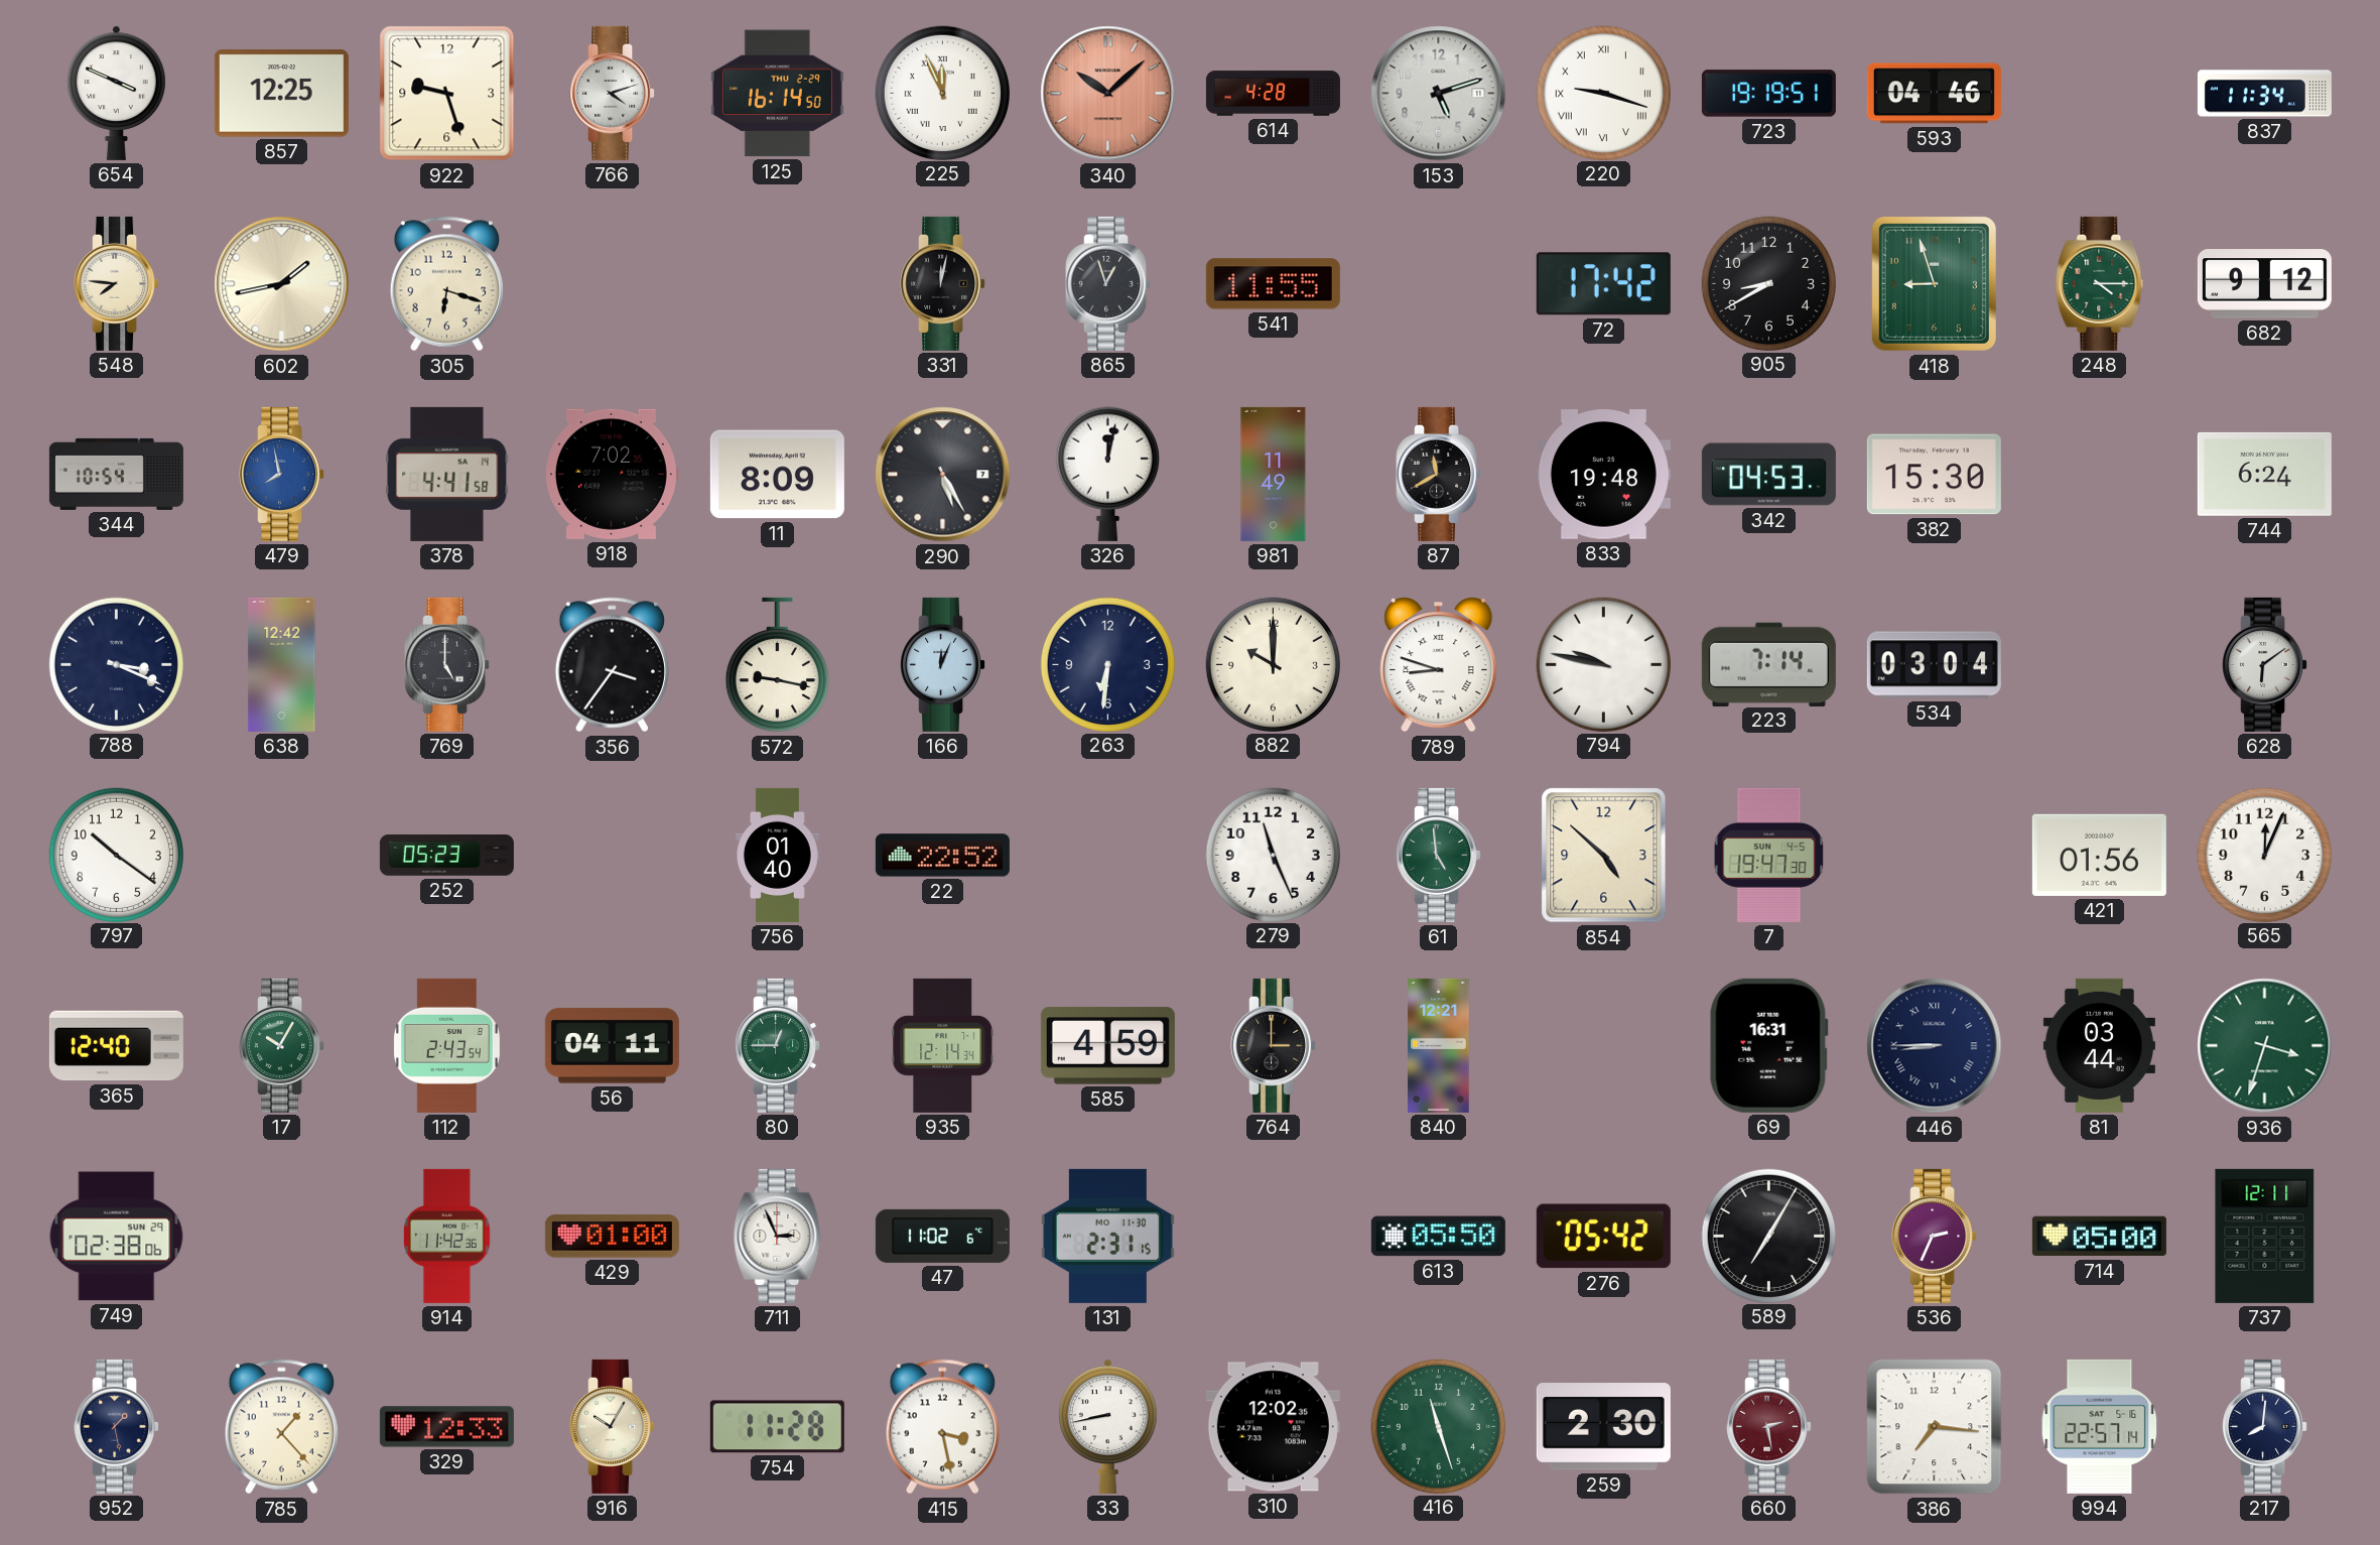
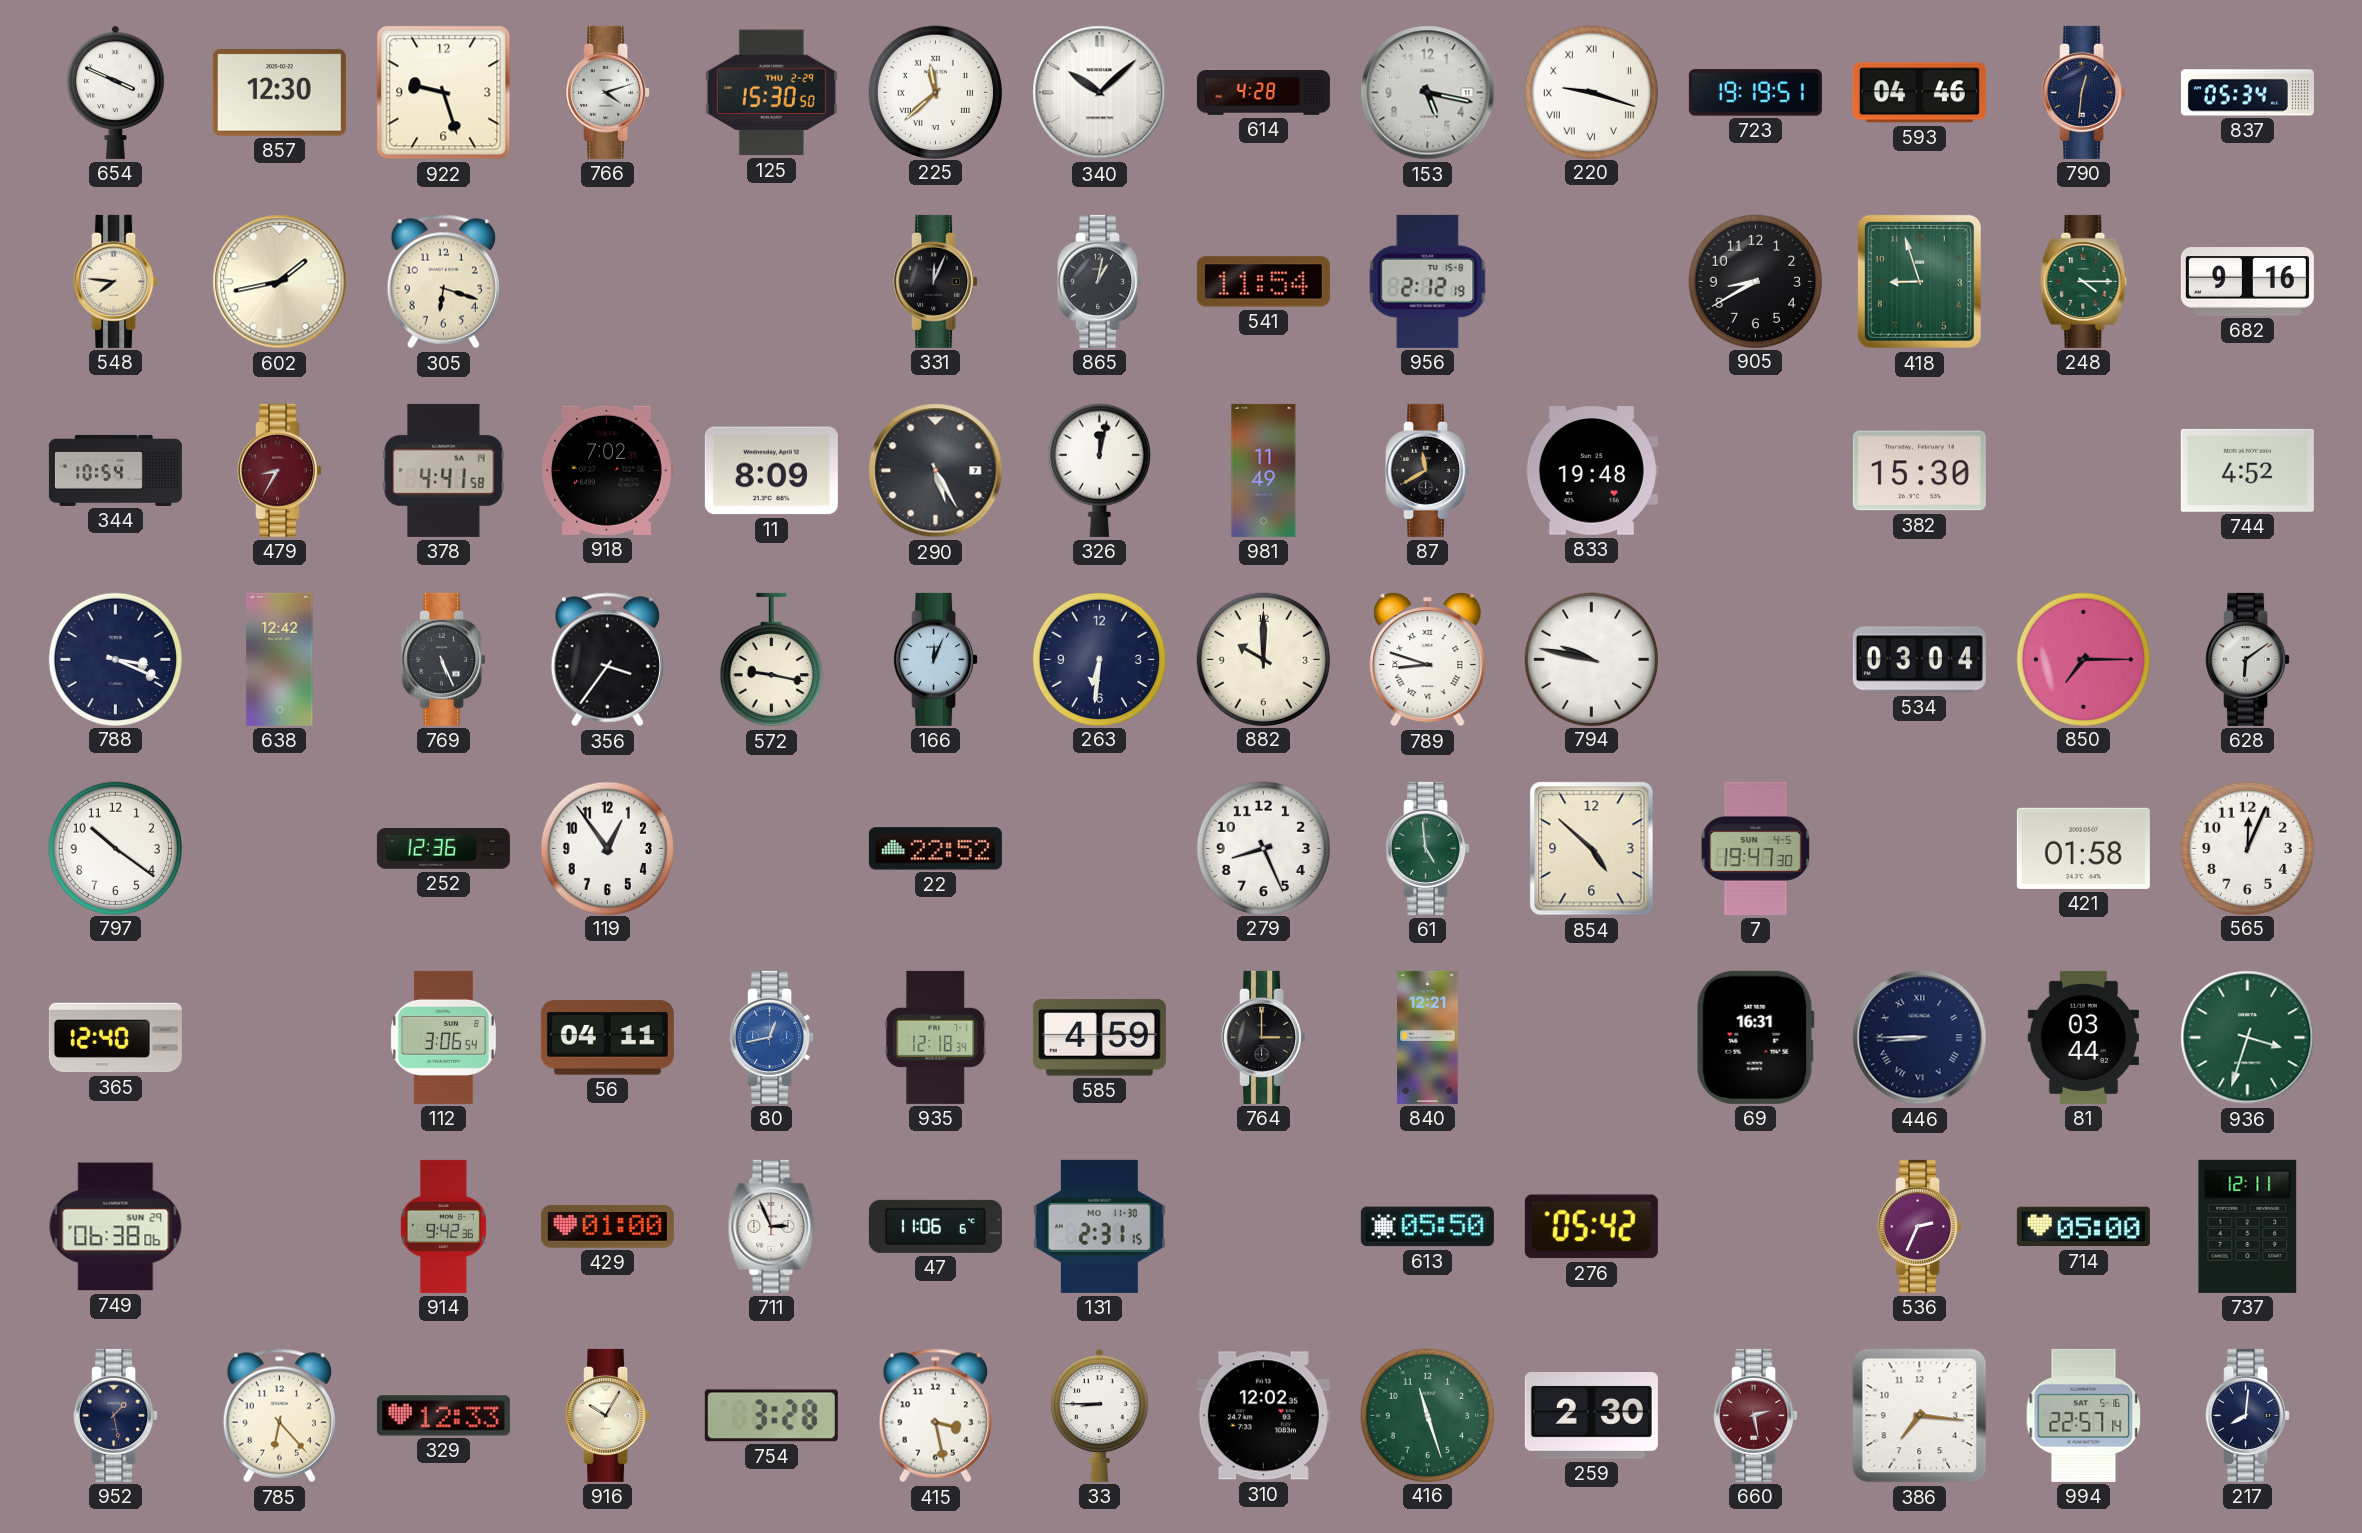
857: 12:25 -> 12:30 (279, 93)
125: 16:14 -> 15:30 (771, 93)
225: 11:56 -> 11:38 (935, 92)
340 dial: salmon -> white (1100, 93)
153: 5:12 -> 5:17 (1428, 93)
790: none -> 12:31 (2084, 92)
837: 11:34 -> 05:34 (2247, 93)
331: 12:02 -> 12:04 (936, 281)
865: 12:57 -> 1:02 (1100, 281)
541: 11:55 -> 11:54 (1263, 282)
956: none -> 2:12 (1428, 281)
72: 17:42 -> none (1603, 284)
682: 9:12 -> 9:16 (2247, 282)
479: 7:58 -> 8:35 (280, 470)
479 dial: blue -> burgundy (280, 470)
342: 04:53 -> none (1768, 475)
744: 6:24 -> 4:52 (2247, 470)
769: 5:00 -> 5:26 (444, 659)
223: 7:14 -> none (1768, 664)
850: none -> 7:15 (2083, 659)
252: 05:23 -> 12:36 (443, 849)
119: none -> 12:54 (607, 848)
756: 01:40 -> none (778, 855)
279: 11:26 -> 8:26 (1263, 848)
421: 01:56 -> 01:58 (2083, 848)
17: 10:05 -> none (282, 1045)
112: 2:43 -> 3:06 (443, 1037)
80: 12:45 -> 12:43 (772, 1037)
80 dial: green -> blue (772, 1037)
935: 12:14 -> 12:18 (936, 1037)
749: 02:38 -> 06:38 (116, 1227)
914: 11:42 -> 9:42 (443, 1226)
47: 11:02 -> 11:06 (935, 1226)
589: 7:05 -> none (1768, 1236)
785: 1:23 -> 6:23 (279, 1416)
754: 11:28 -> 3:28 (771, 1416)
33: 8:43 -> 8:45 (1100, 1415)
